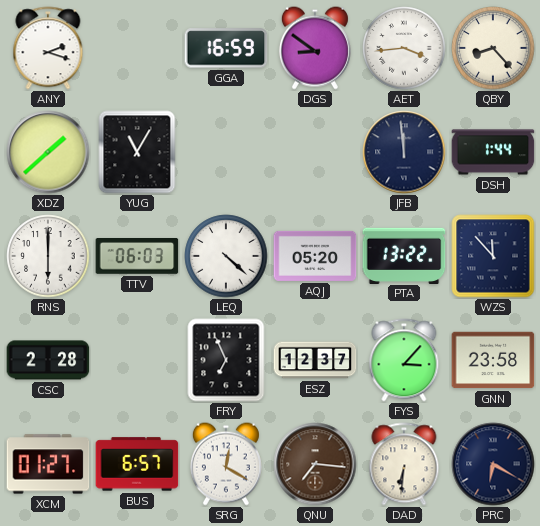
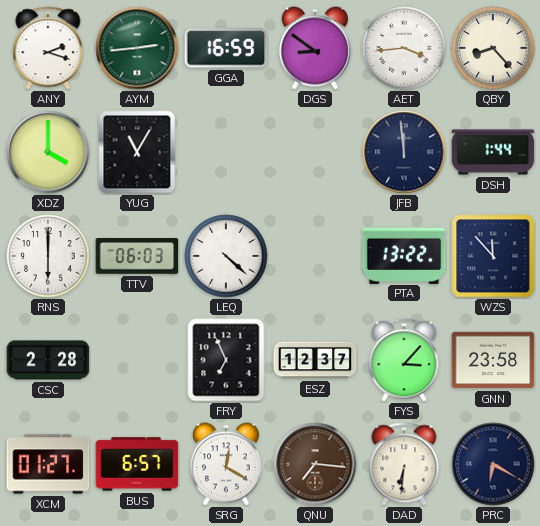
AYM: none -> 2:44 (137, 48)
XDZ: 1:38 -> 4:00 (48, 152)
AQJ: 05:20 -> none (315, 256)
